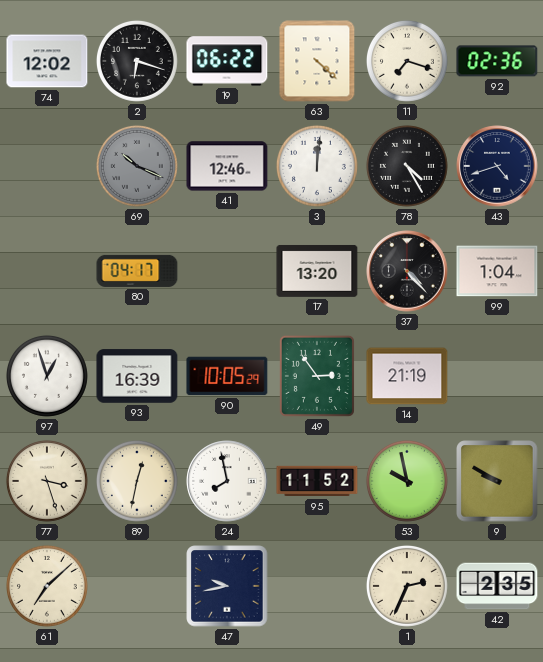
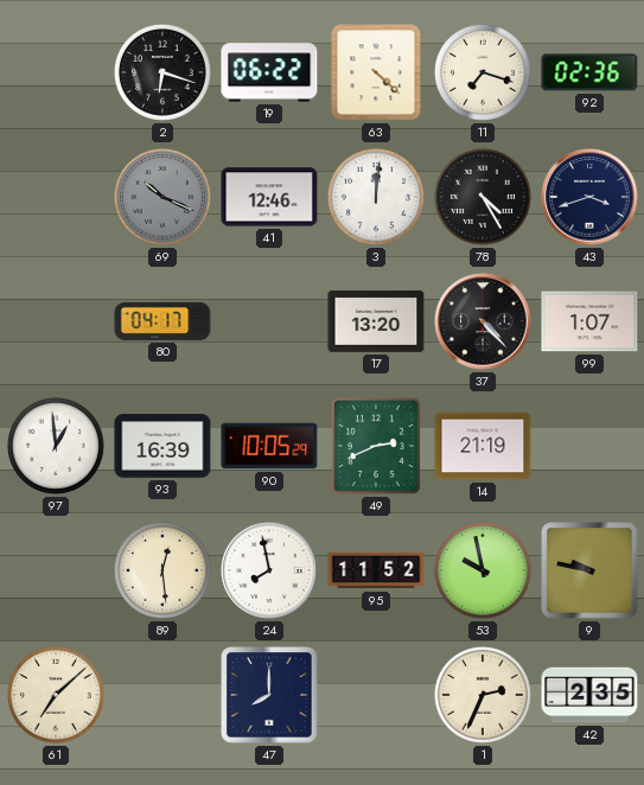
74: 12:02 -> none (47, 61)
43: 4:42 -> 3:42 (589, 197)
99: 1:04 -> 1:07 (589, 321)
97: 12:57 -> 12:59 (56, 446)
49: 2:54 -> 2:41 (376, 446)
77: 3:27 -> none (47, 481)
89: 12:32 -> 12:29 (162, 570)
9: 9:50 -> 9:47 (589, 570)
47: 9:43 -> 8:00 (269, 695)
